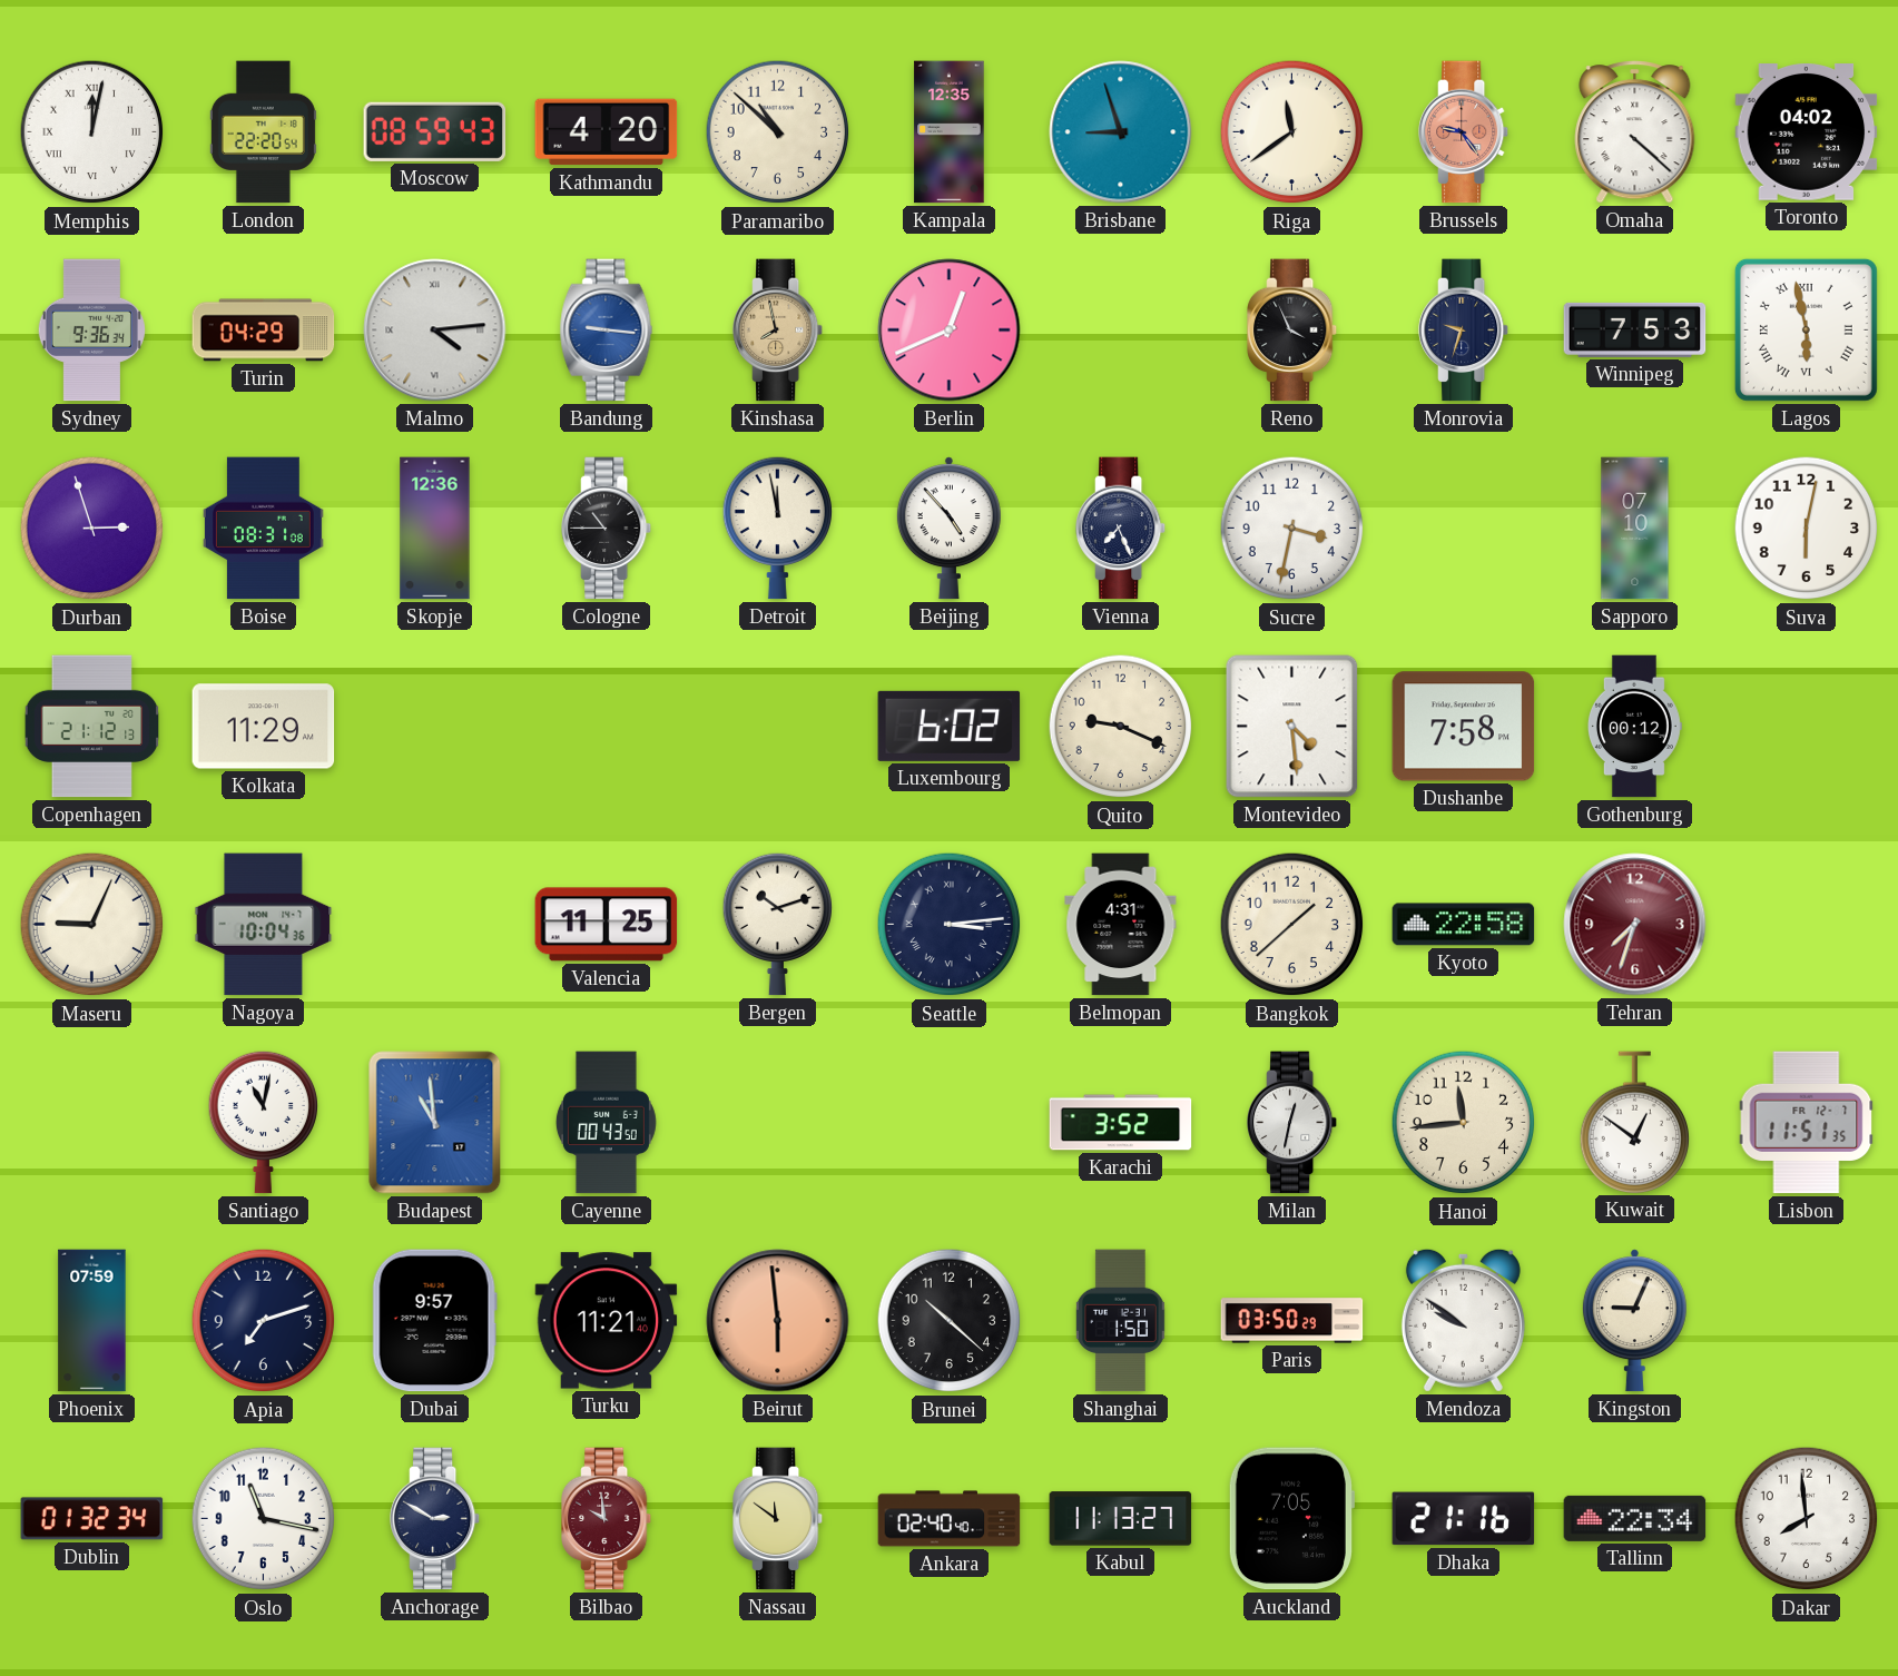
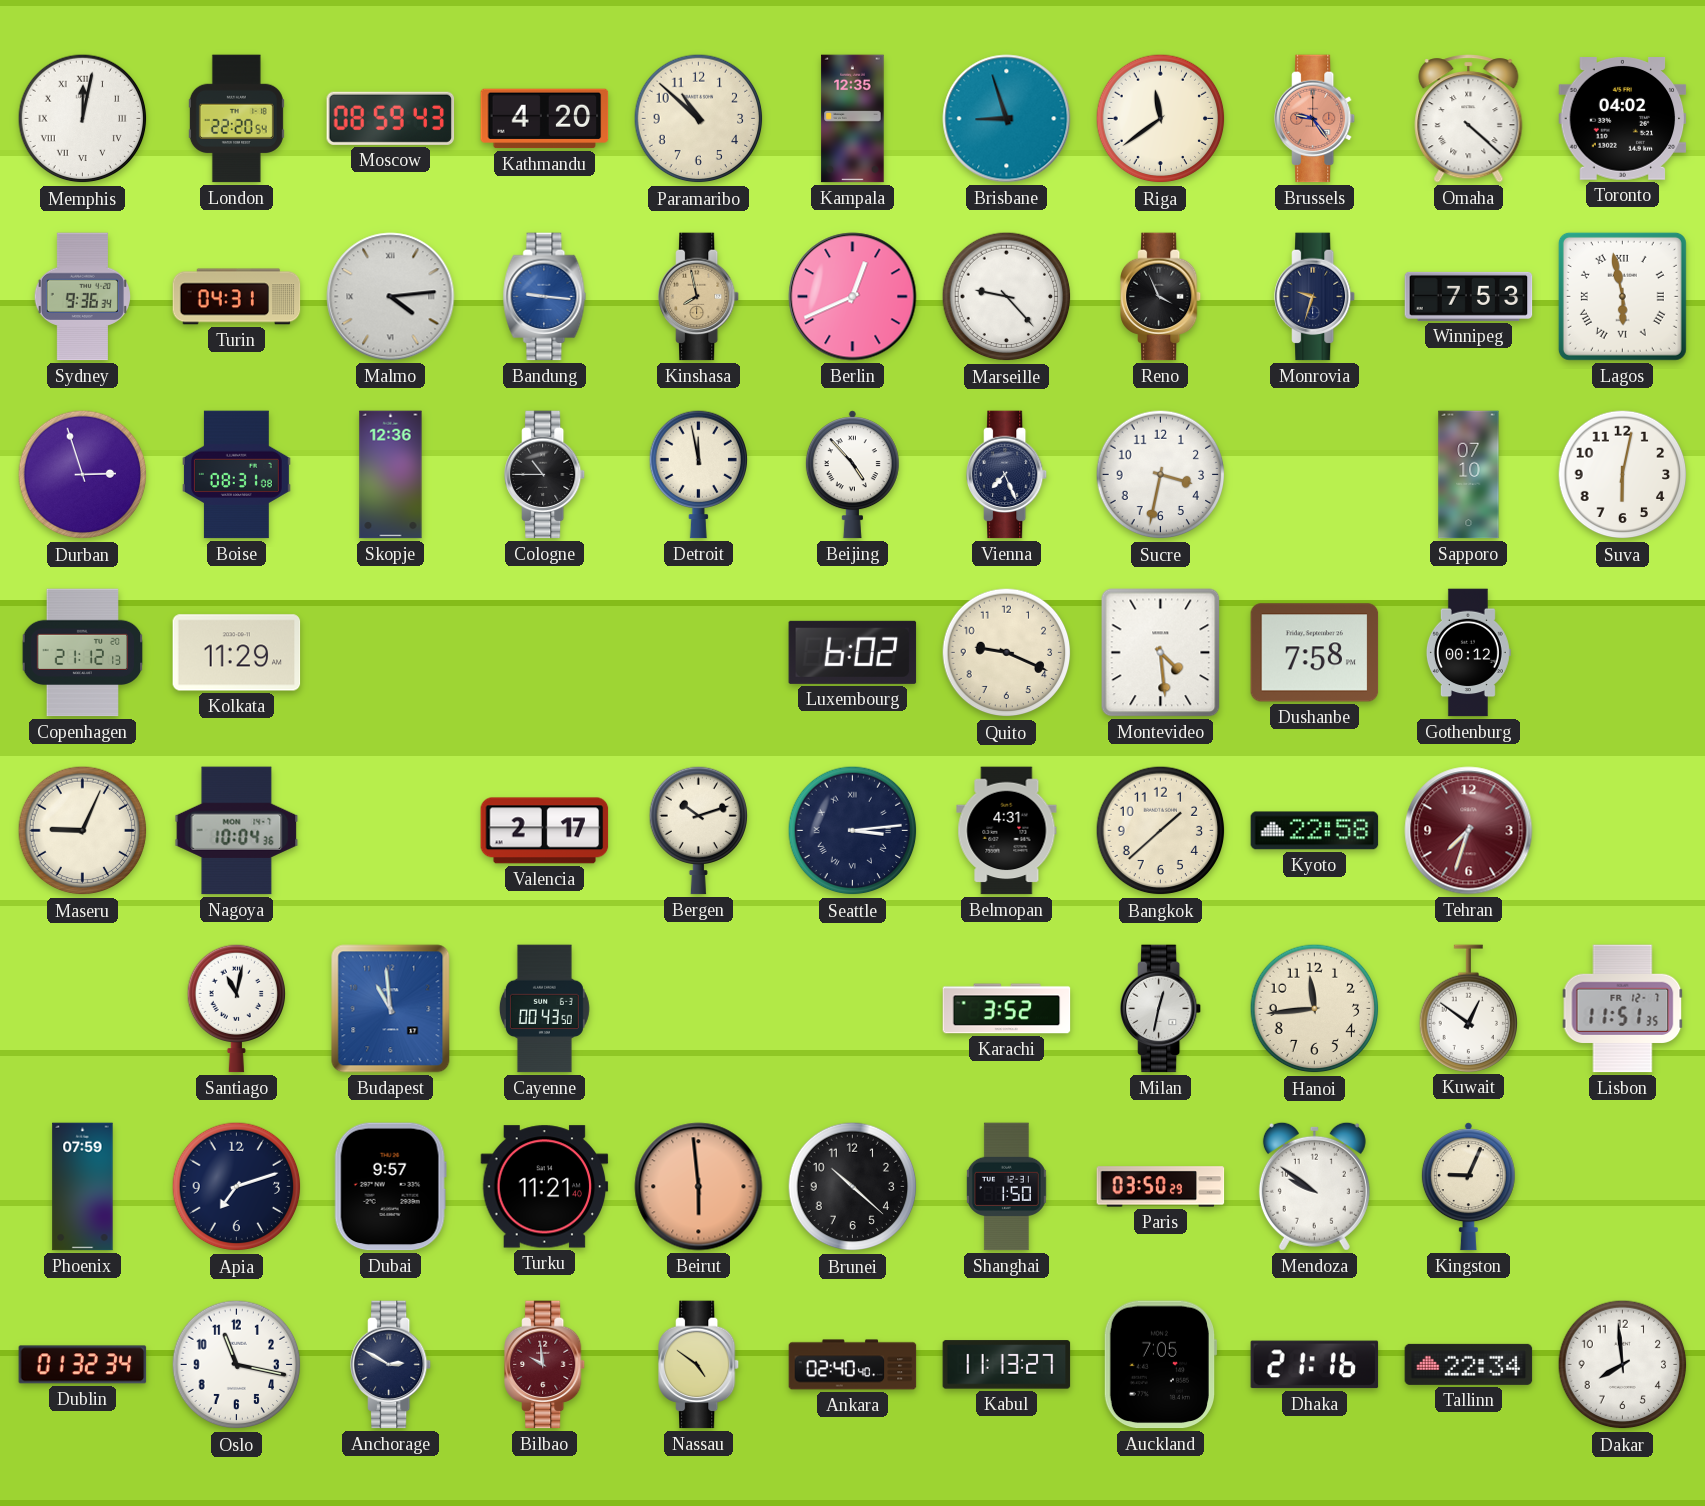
Turin: 04:29 -> 04:31 (237, 297)
Marseille: none -> 9:23 (1007, 297)
Valencia: 11:25 -> 2:17 (545, 831)
Nassau: 11:51 -> 4:51 (700, 1365)
